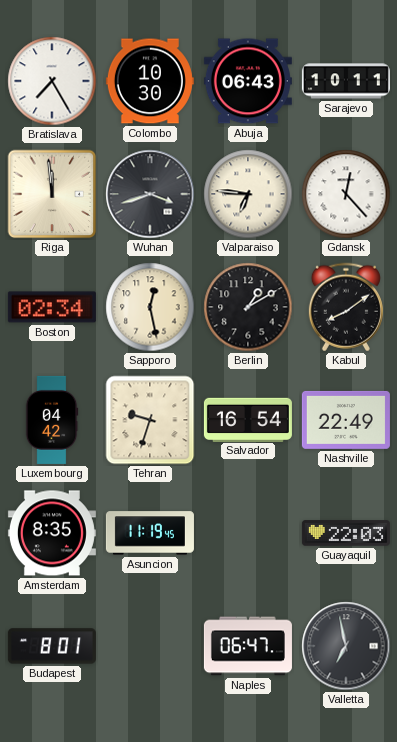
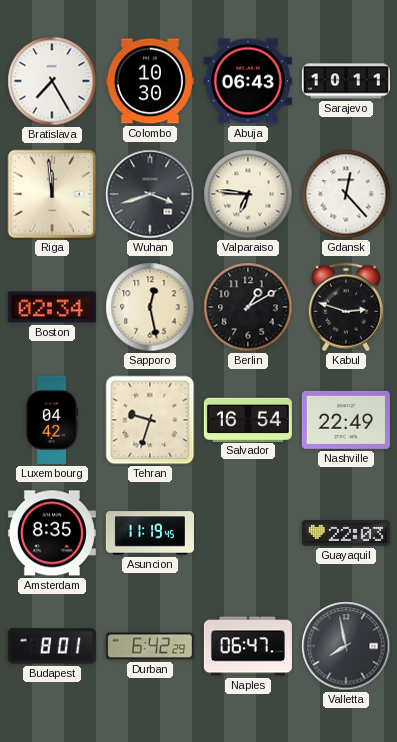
Kabul: 8:09 -> 2:48 (346, 307)
Durban: none -> 6:42 (150, 646)
Valletta: 6:58 -> 7:58 (346, 646)
